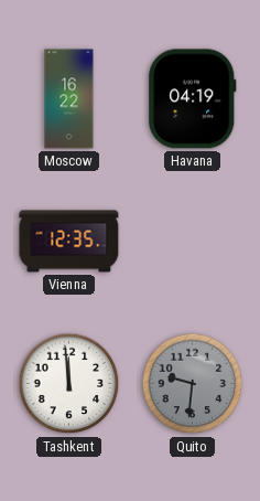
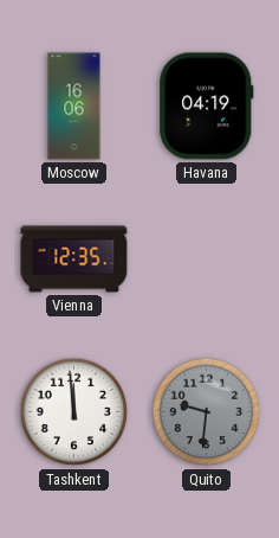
Moscow: 16:22 -> 16:06 (74, 107)
